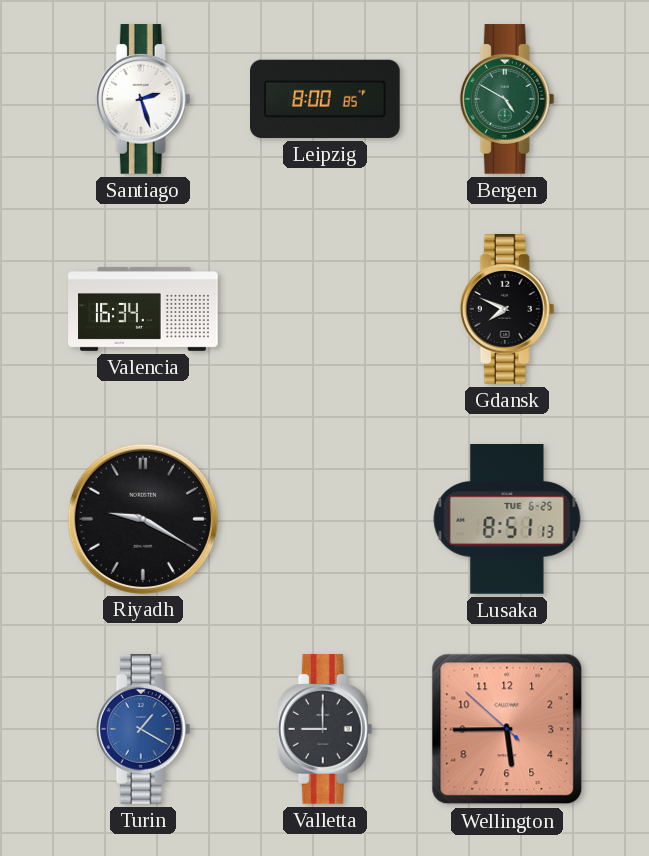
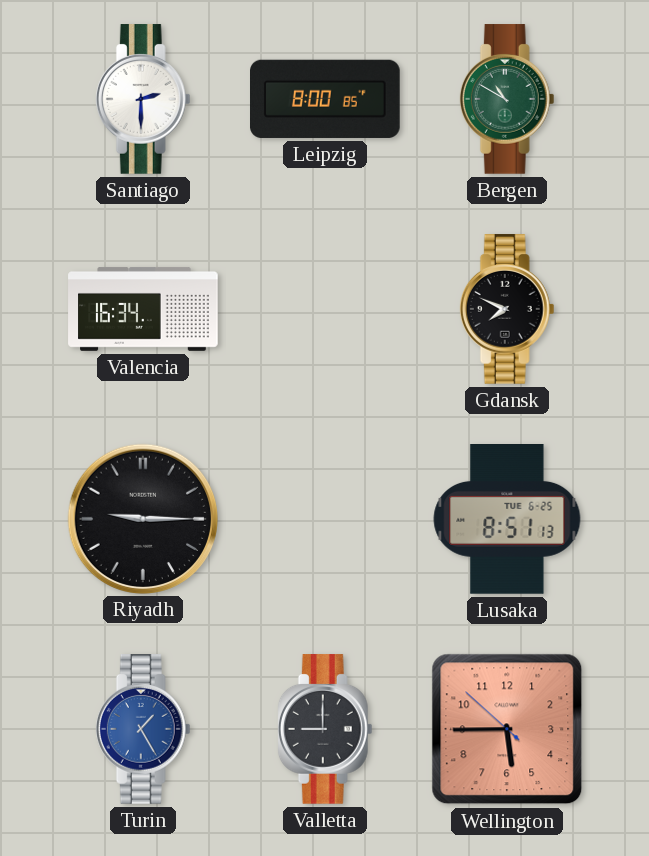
Santiago: 2:27 -> 2:30 (143, 99)
Bergen: 4:50 -> 10:50 (507, 99)
Riyadh: 9:20 -> 9:15 (142, 518)
Turin: 1:20 -> 1:25 (143, 729)
